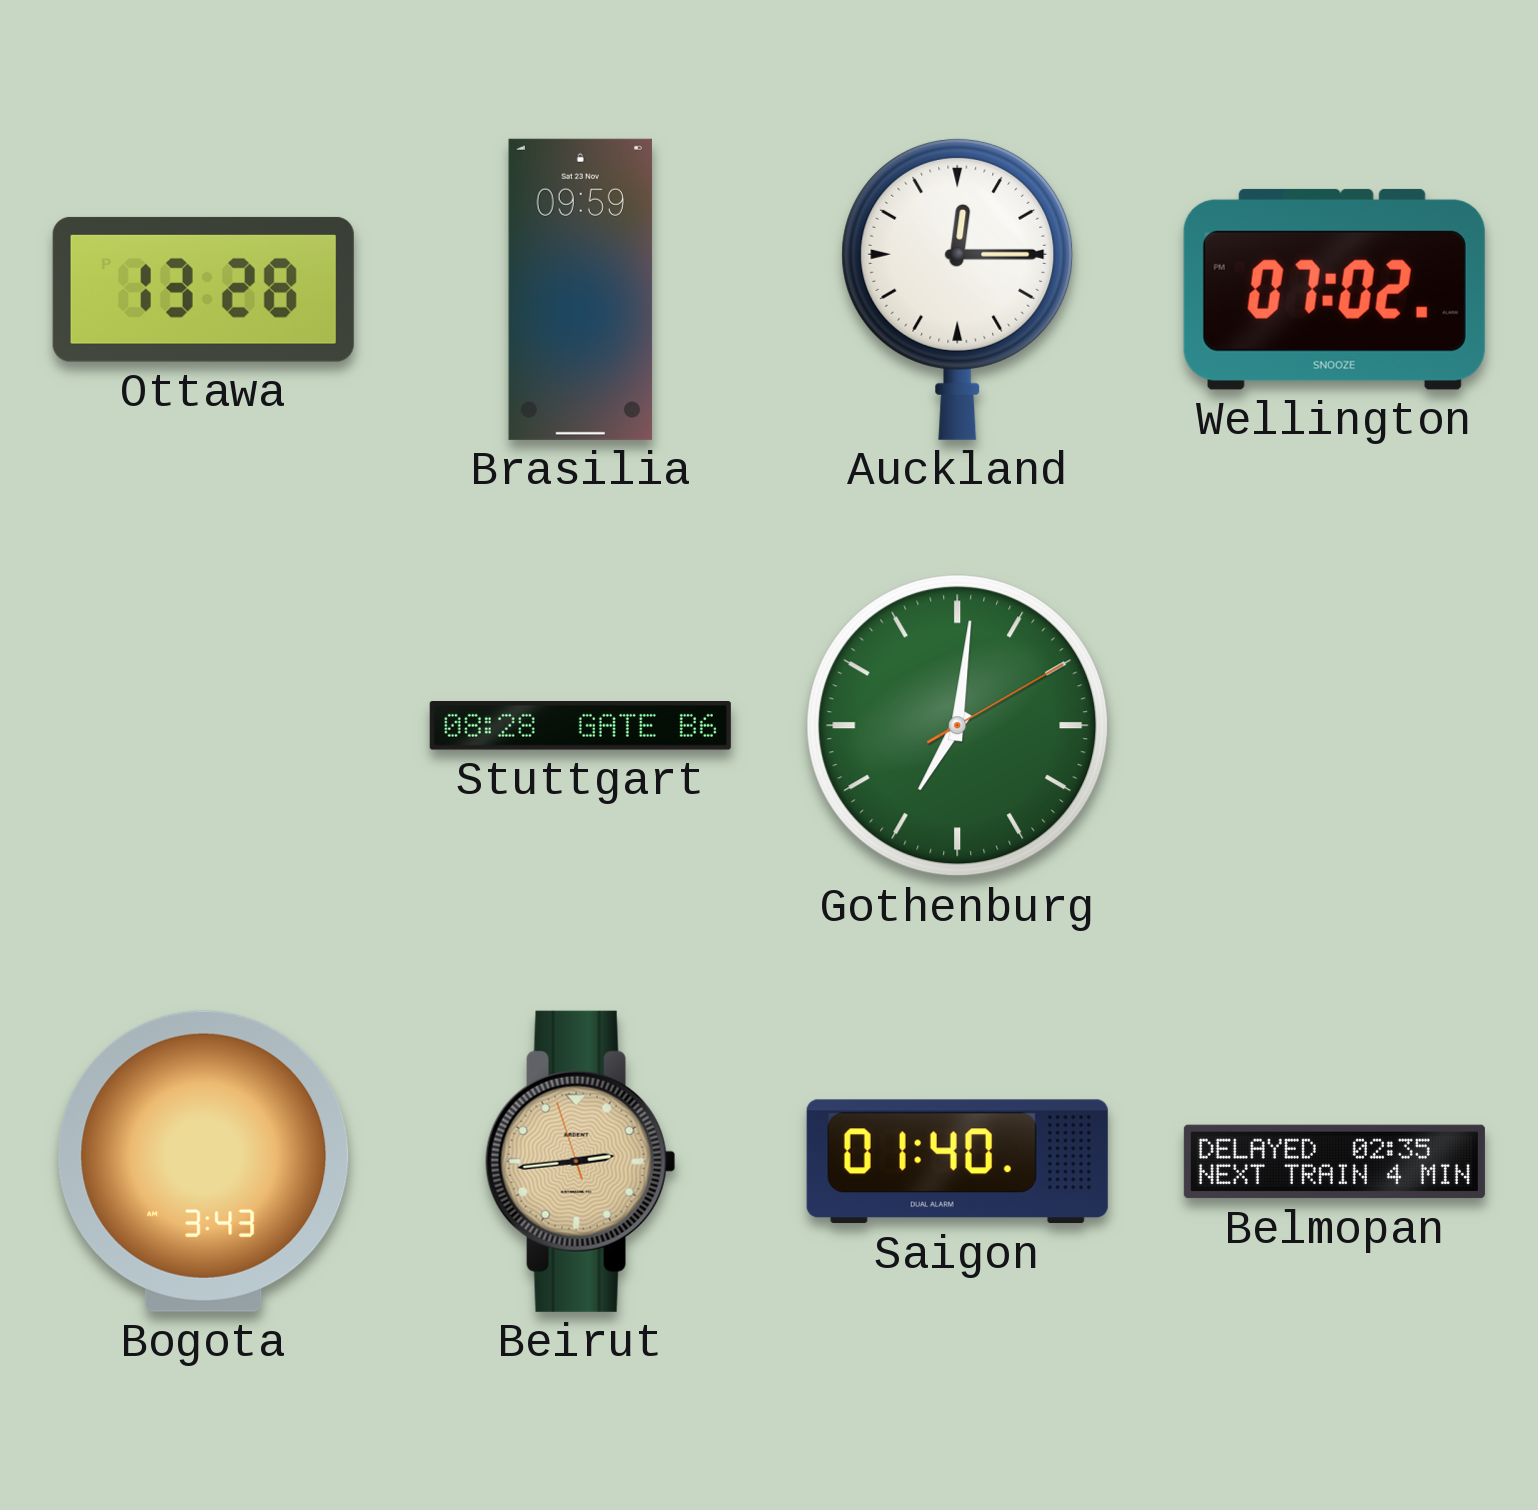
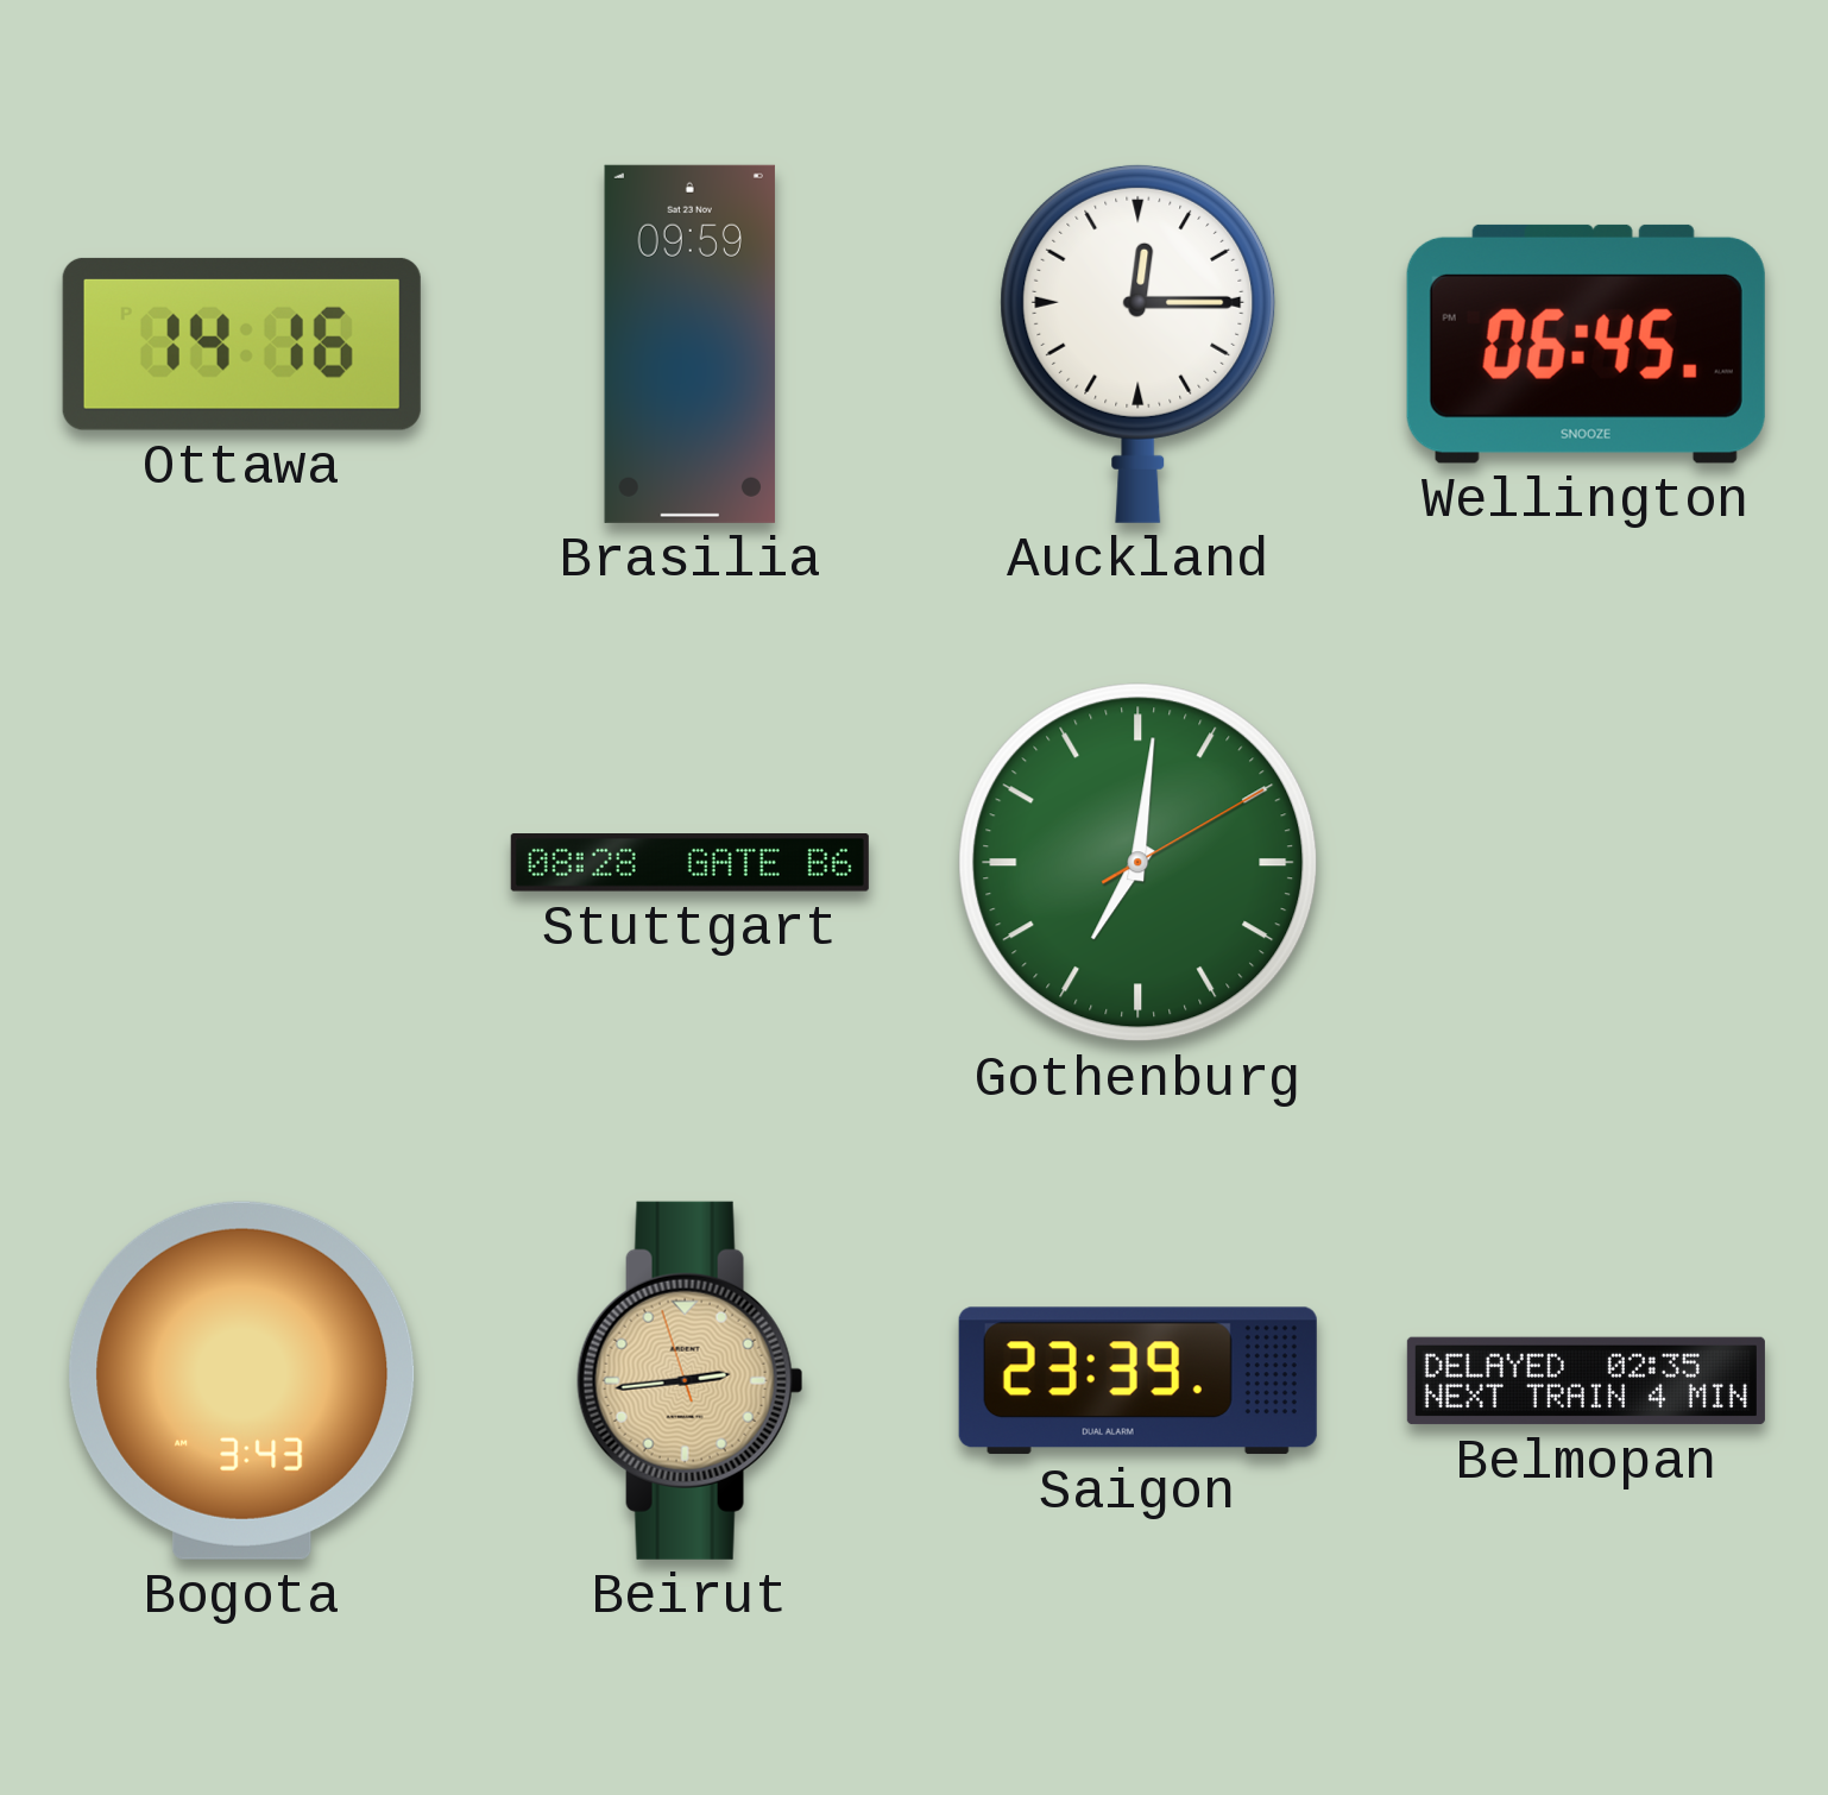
Ottawa: 13:28 -> 14:16 (241, 344)
Wellington: 07:02 -> 06:45 (1586, 344)
Saigon: 01:40 -> 23:39 (1137, 1381)
